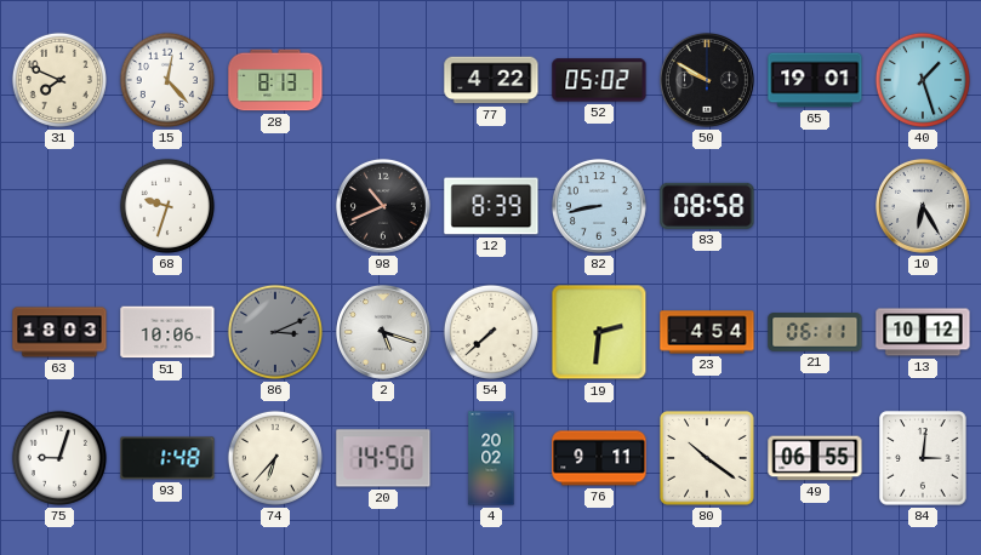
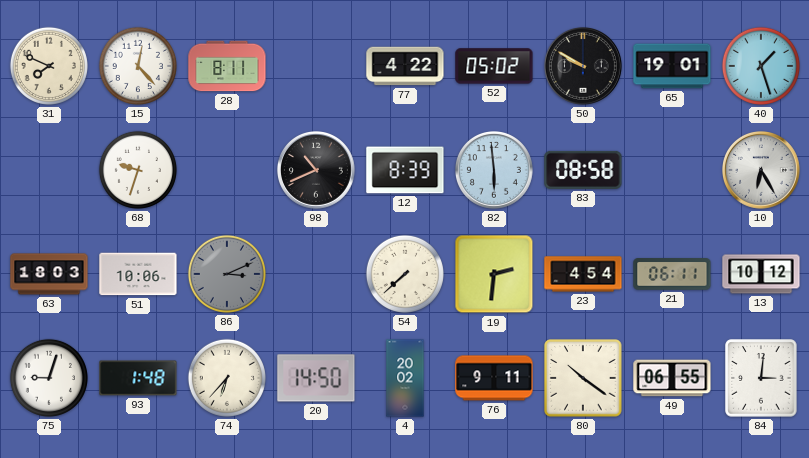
28: 8:13 -> 8:11 (227, 66)
82: 8:43 -> 5:59 (495, 171)
2: 5:18 -> none (384, 333)
